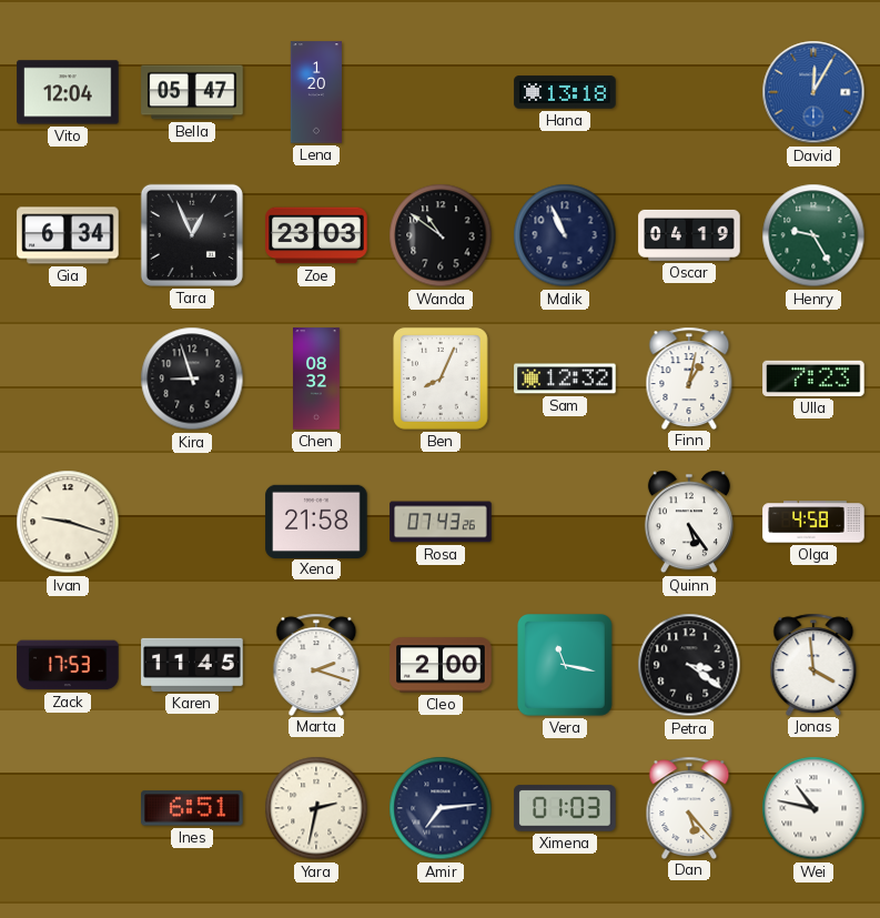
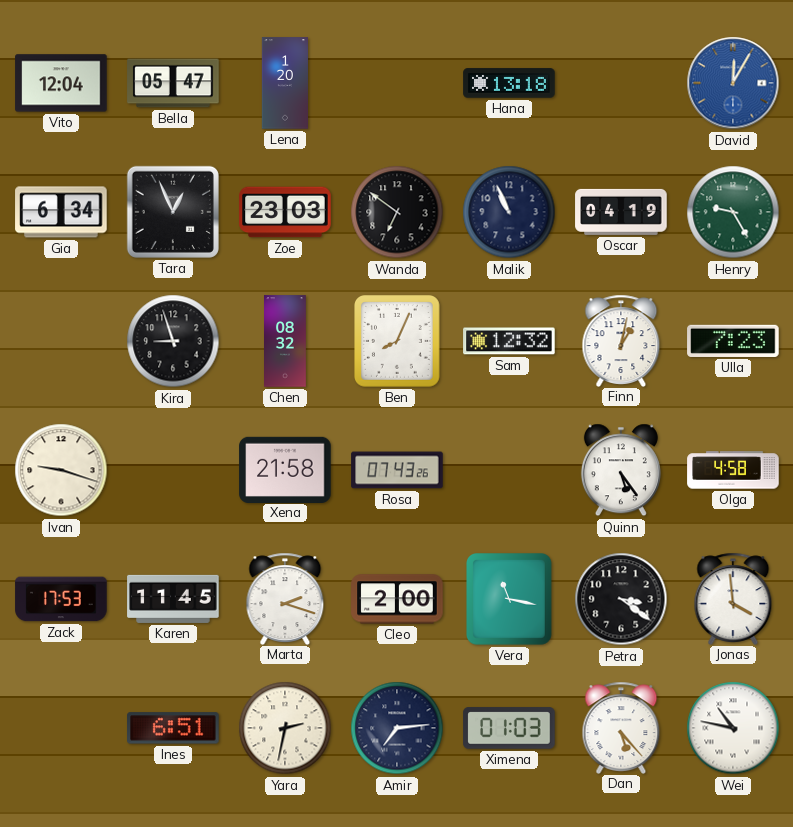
Wanda: 10:51 -> 6:51 (397, 212)
